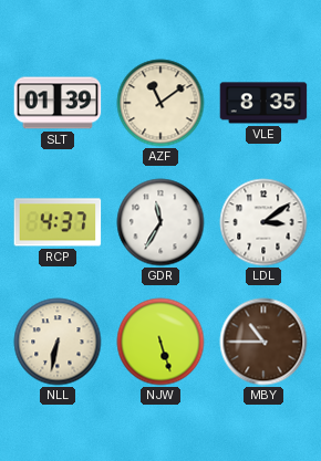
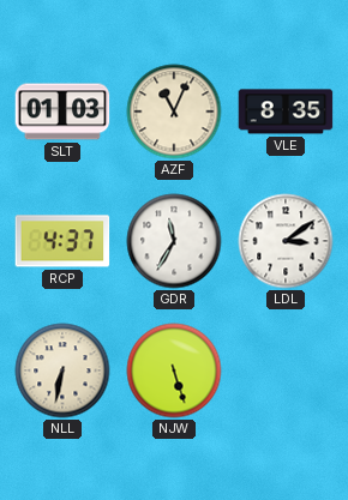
SLT: 01:39 -> 01:03 (62, 112)
AZF: 11:09 -> 11:04 (174, 112)
MBY: 10:45 -> none (263, 342)
